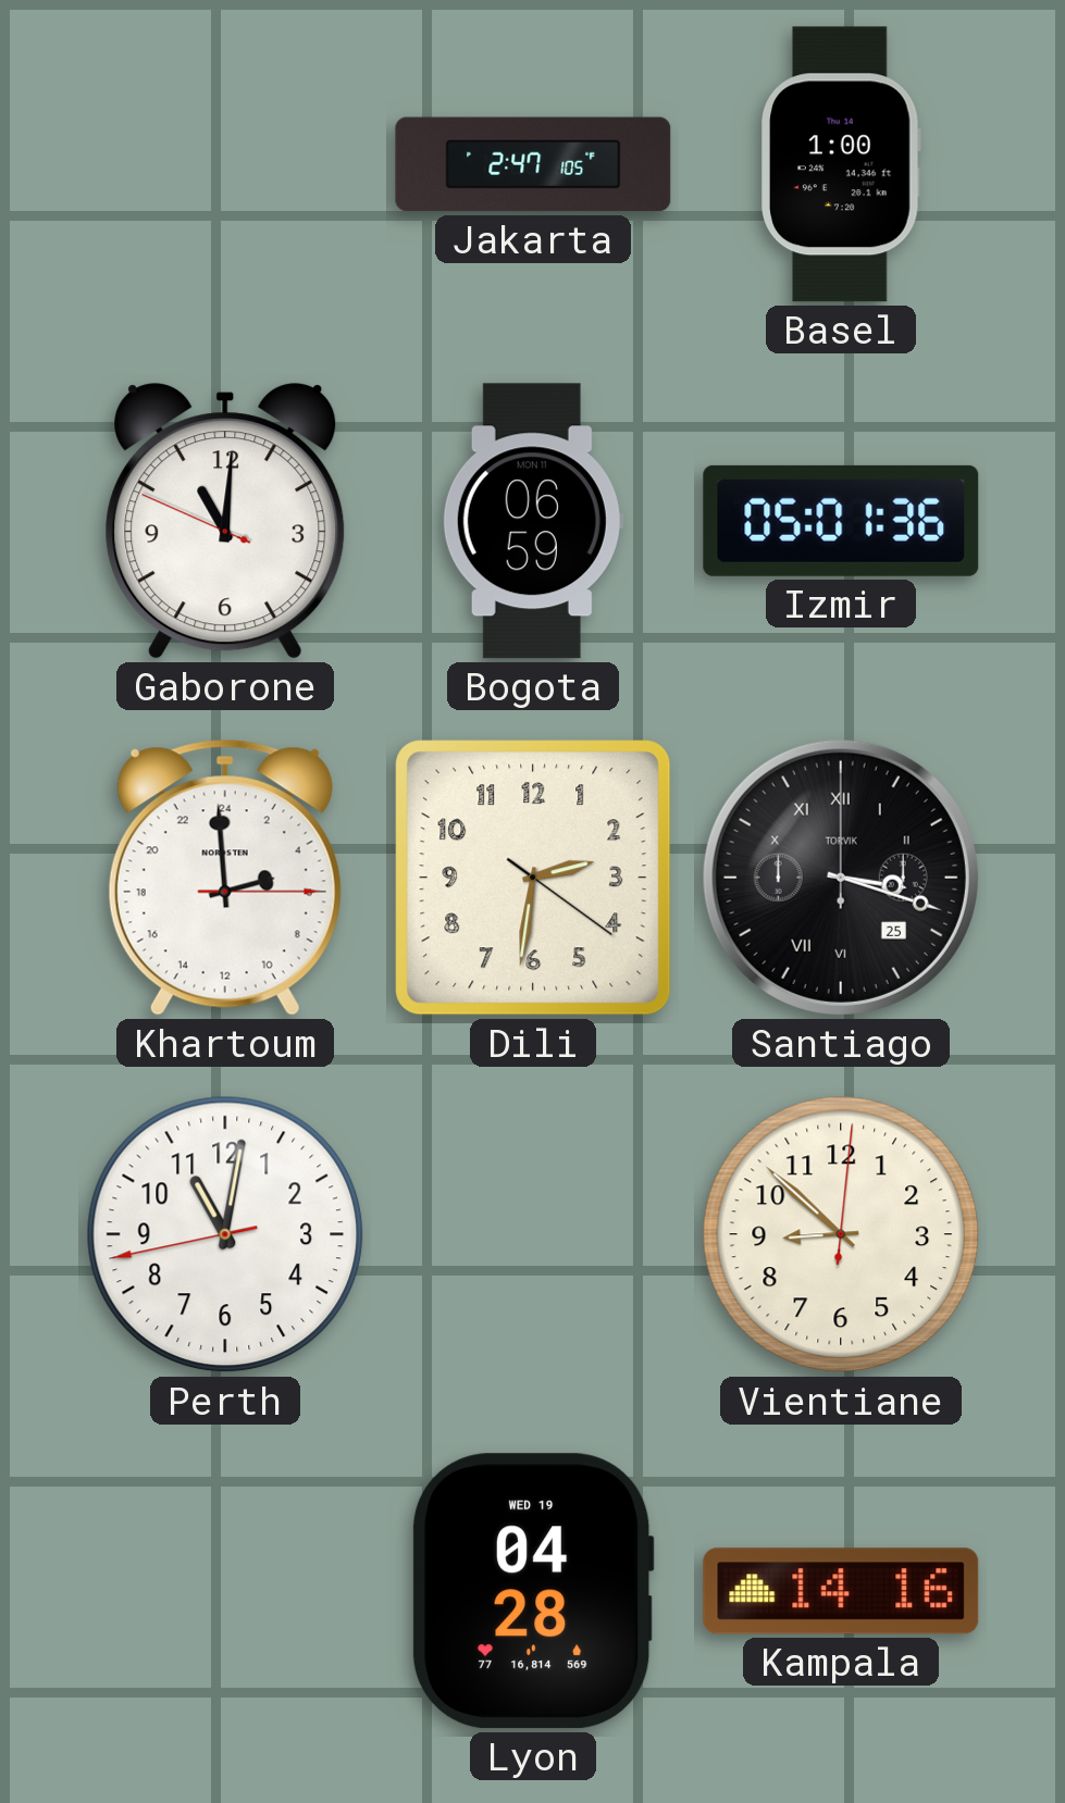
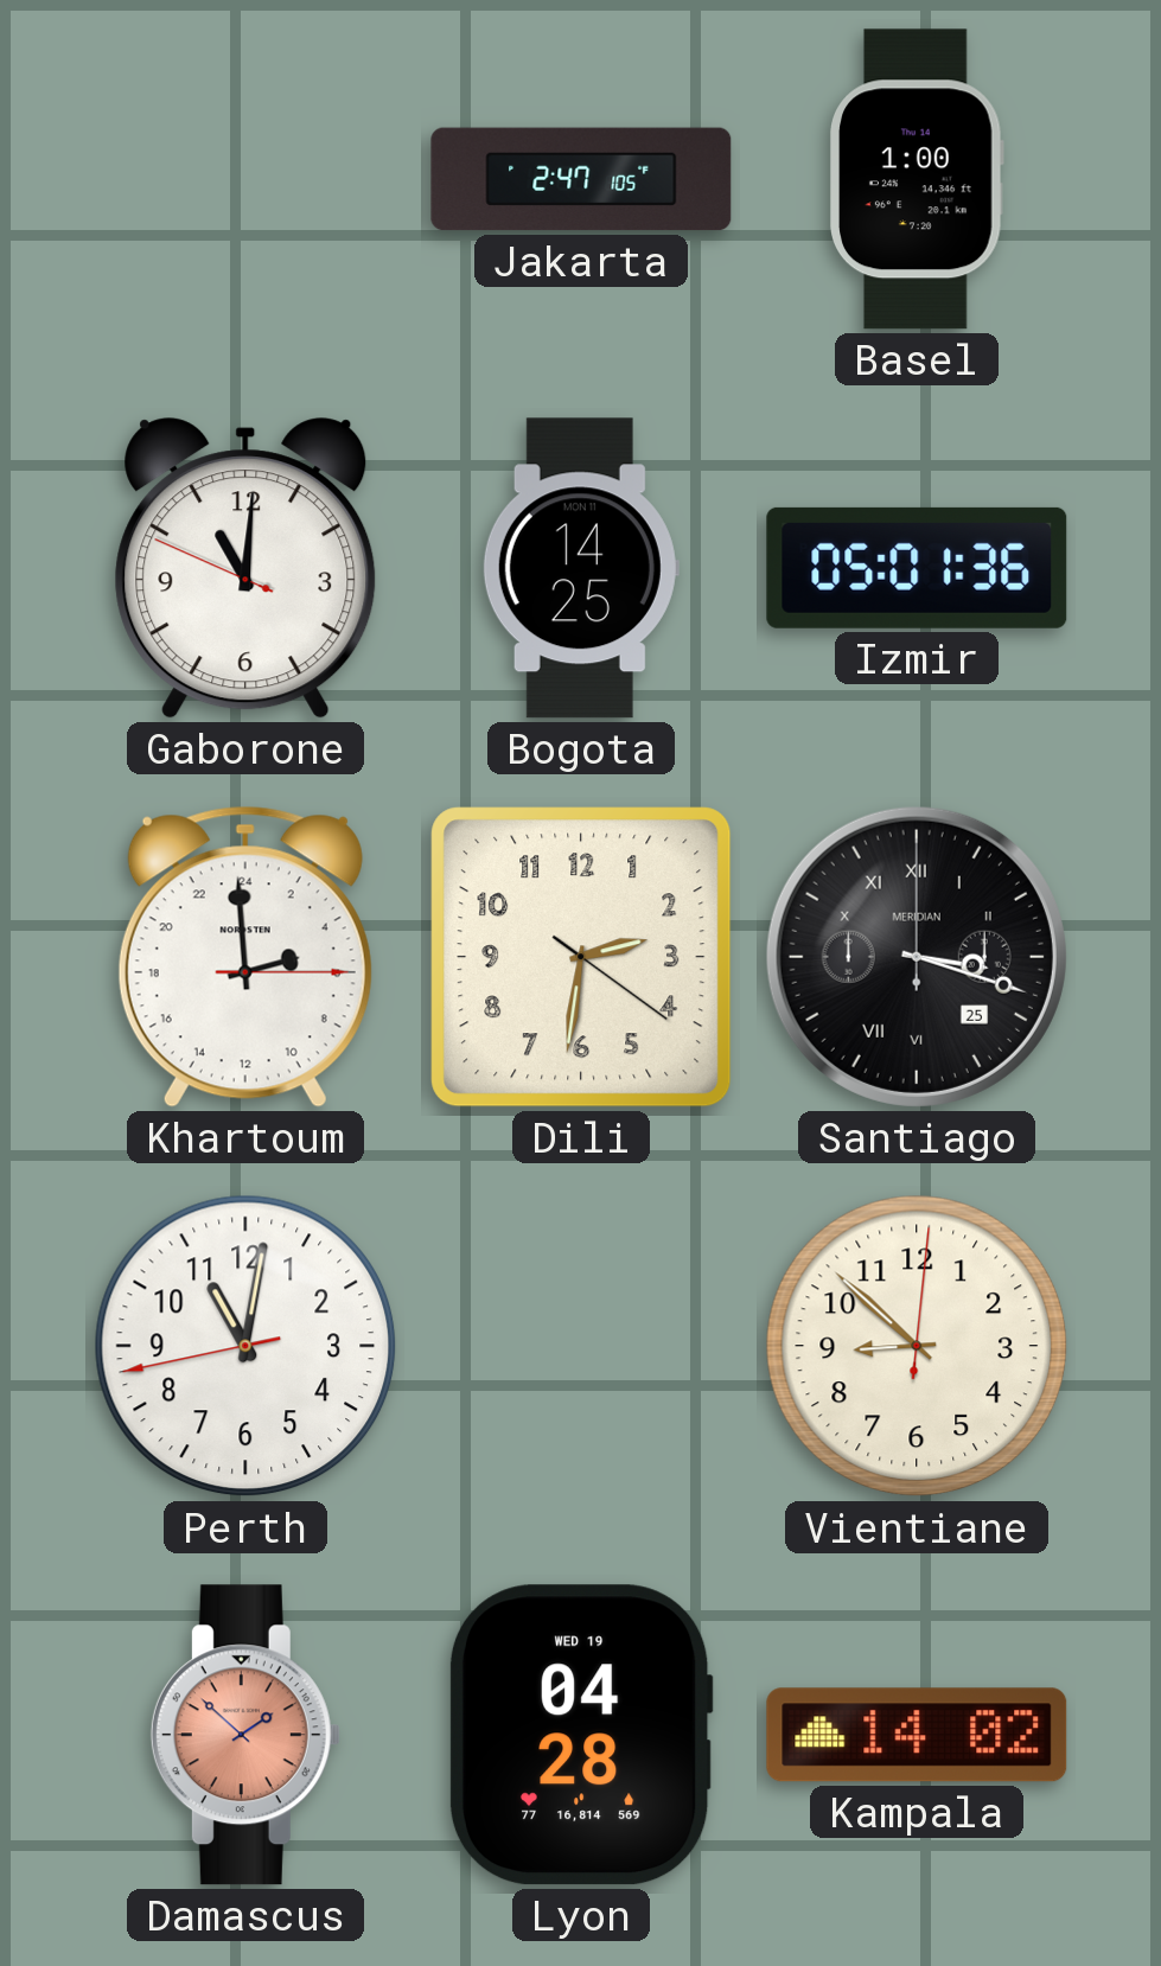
Bogota: 06:59 -> 14:25 (581, 568)
Santiago brand: TORVIK -> MERIDIAN (917, 957)
Damascus: none -> 1:52 (245, 1735)
Kampala: 14:16 -> 14:02 (917, 1735)
